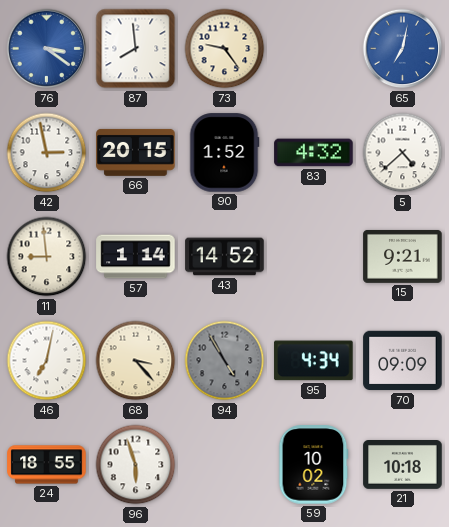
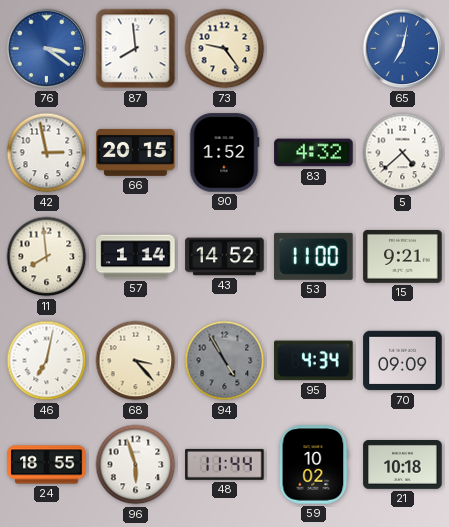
11: 8:59 -> 7:59 (47, 257)
53: none -> 11:00 (314, 256)
48: none -> 11:44 (225, 464)
